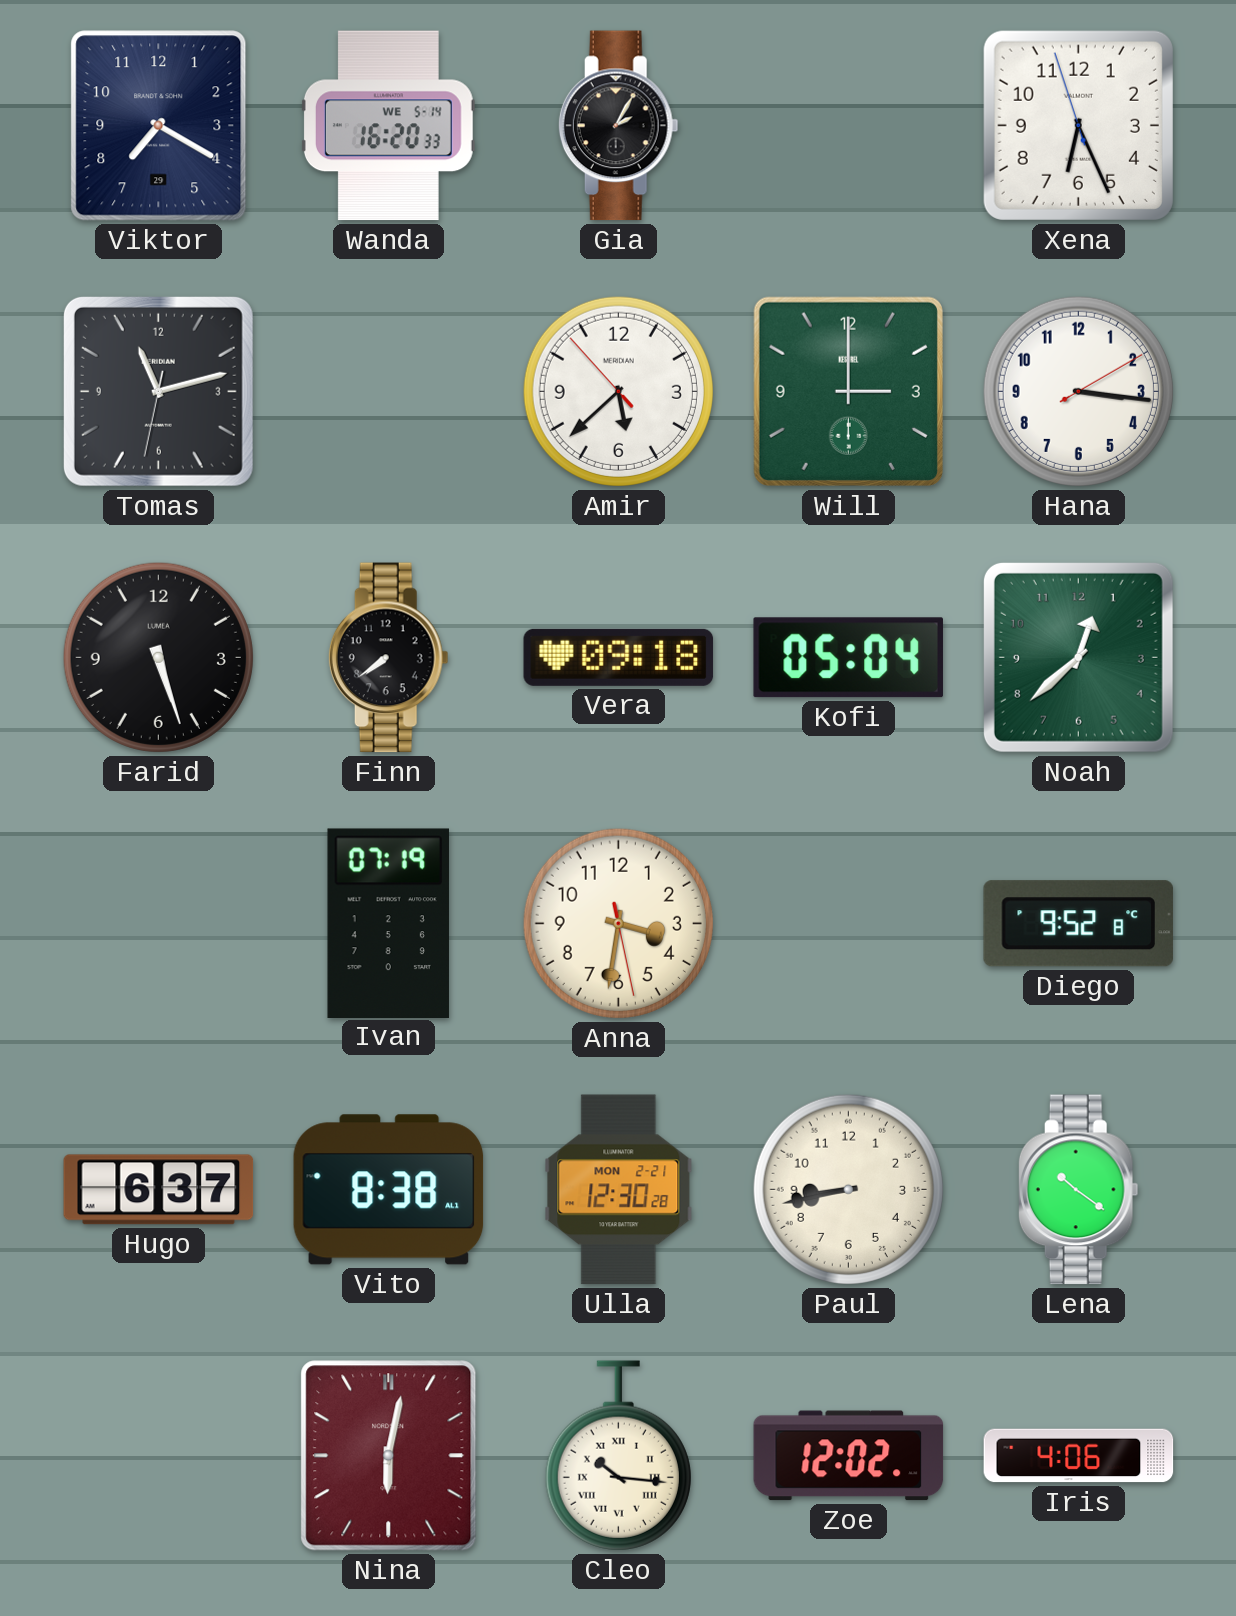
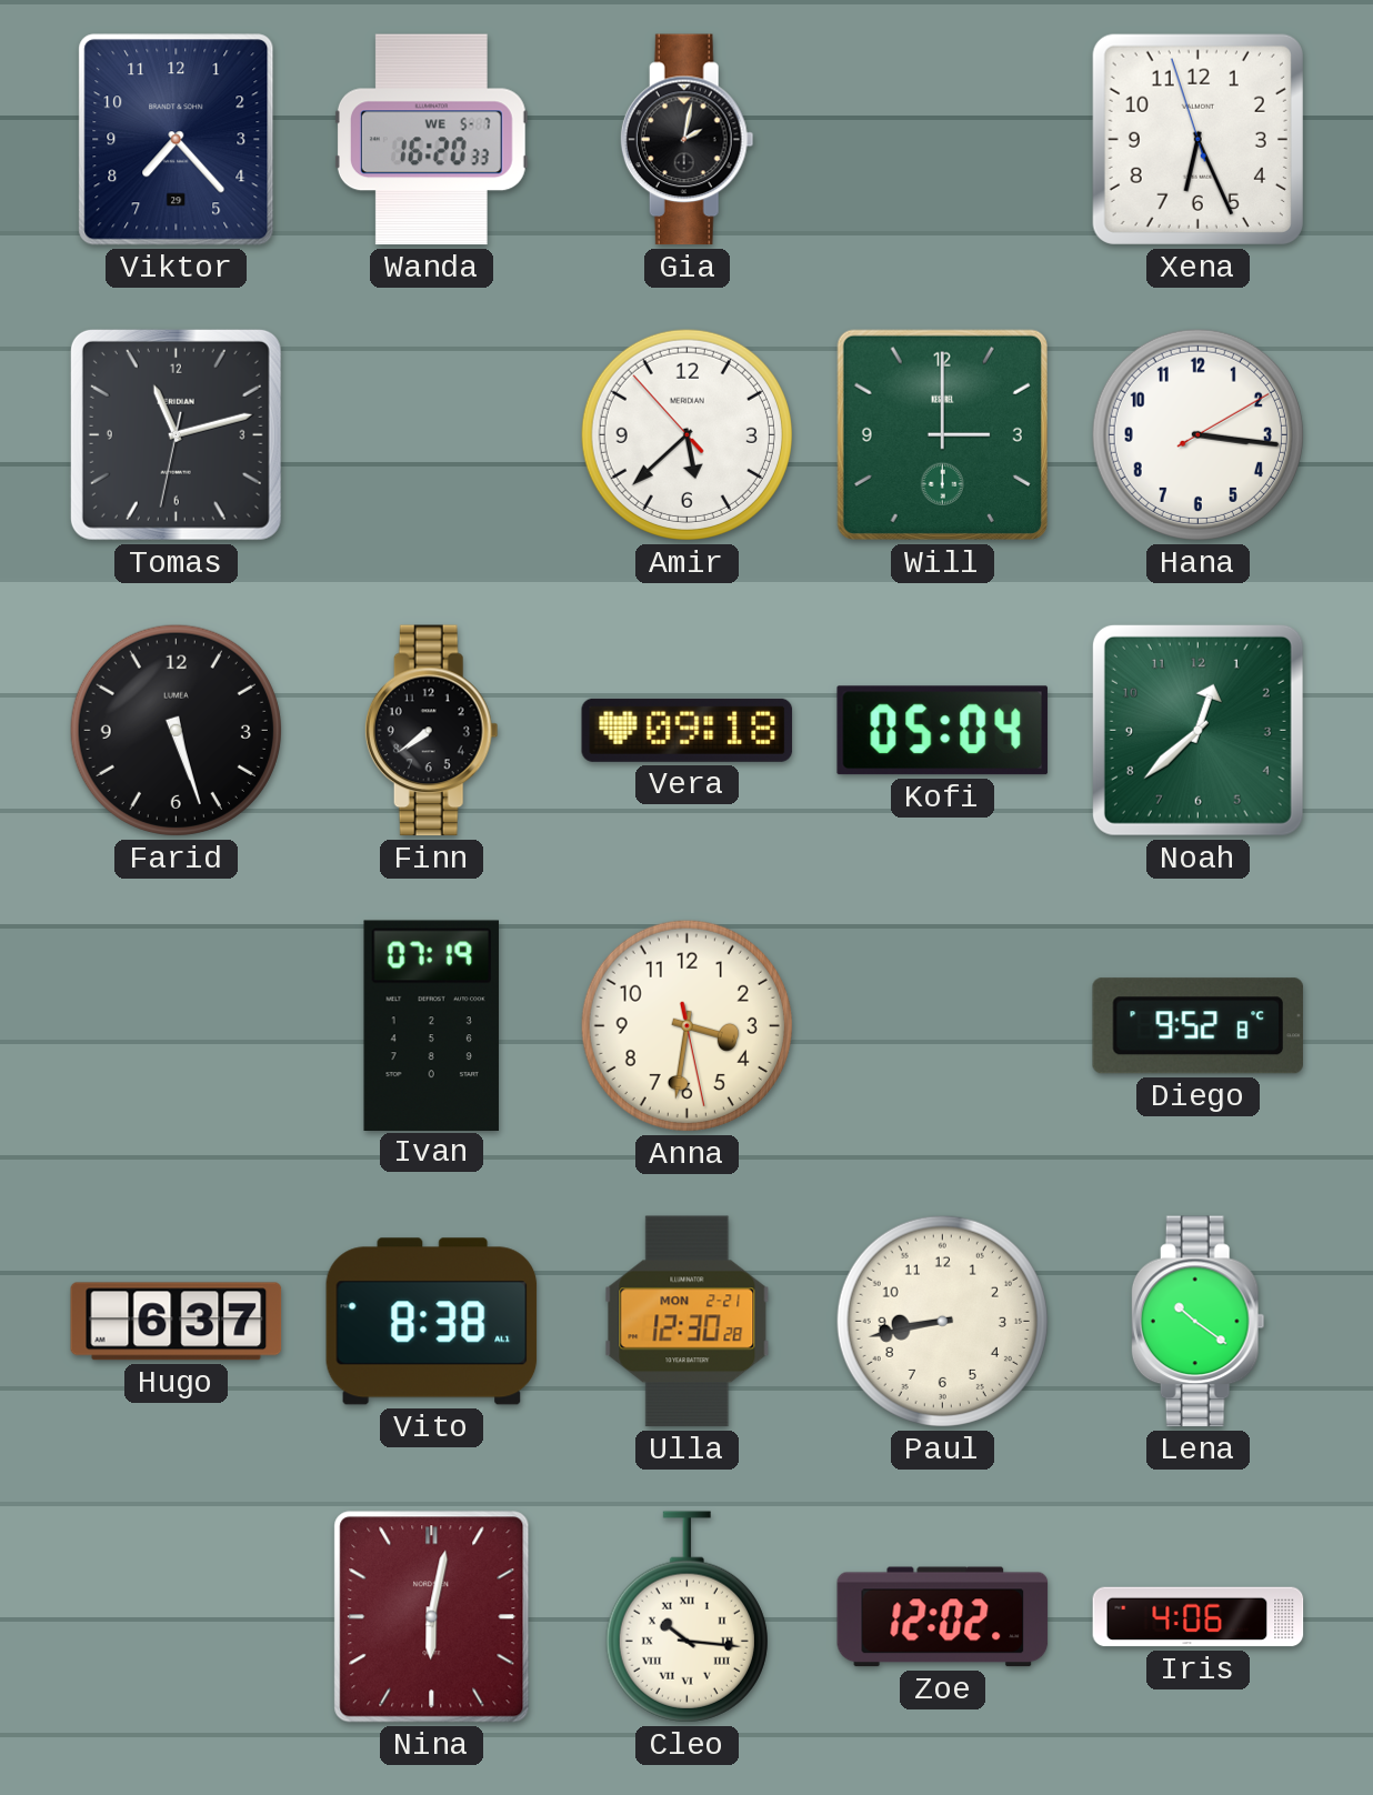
Viktor: 7:20 -> 7:23 (177, 140)
Wanda date: WE 5-14 -> WE 5-7 (431, 140)
Gia: 2:05 -> 2:02 (686, 140)
